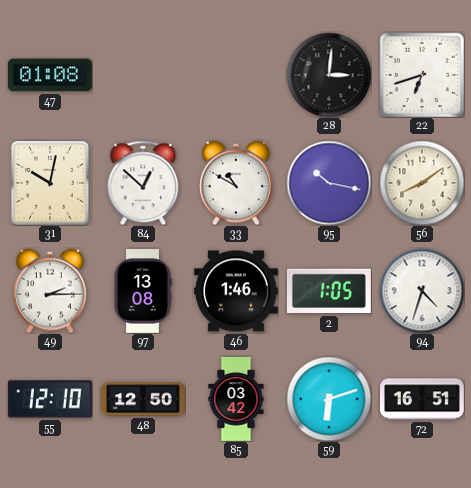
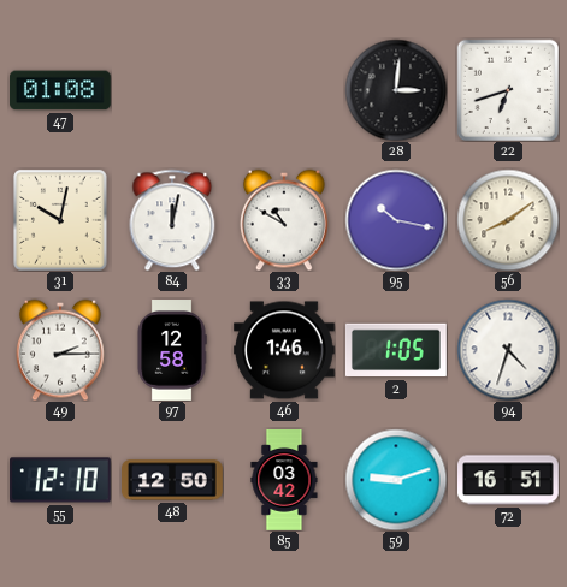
84: 12:52 -> 12:02 (172, 220)
97: 13:08 -> 12:58 (172, 351)
59: 6:12 -> 9:12 (396, 480)
